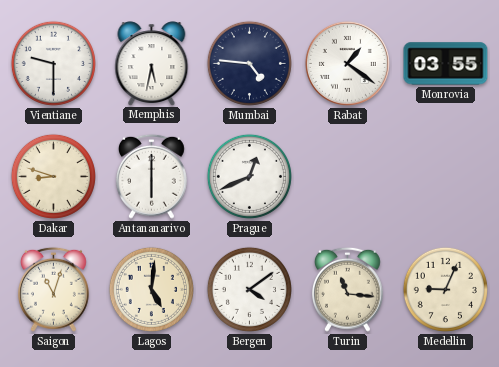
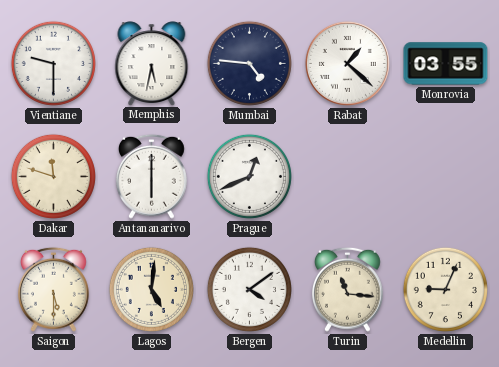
Rabat: 1:21 -> 1:22 (347, 63)
Dakar: 8:48 -> 11:48 (53, 176)
Saigon: 11:03 -> 5:30 (53, 289)
